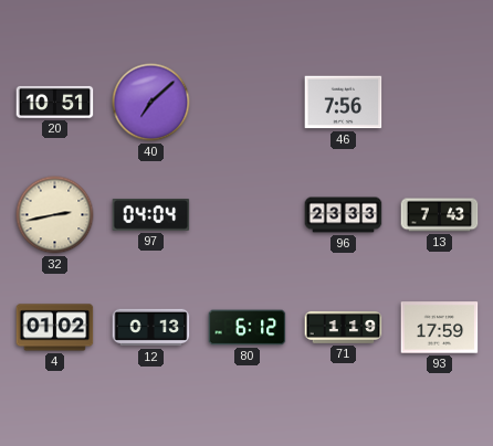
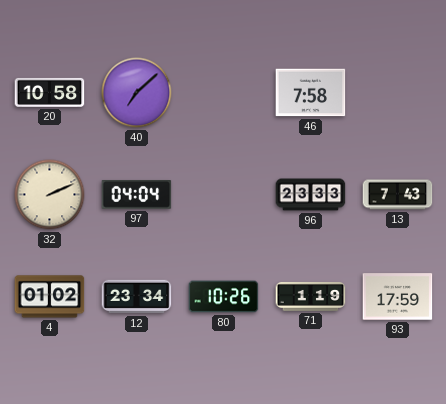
20: 10:51 -> 10:58 (50, 92)
46: 7:56 -> 7:58 (311, 93)
32: 2:43 -> 2:11 (50, 195)
12: 0:13 -> 23:34 (137, 297)
80: 6:12 -> 10:26 (224, 297)
